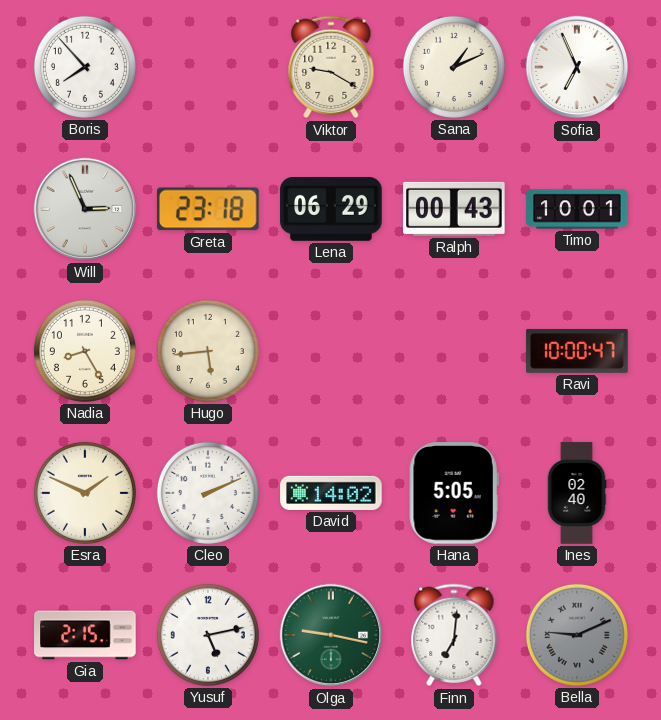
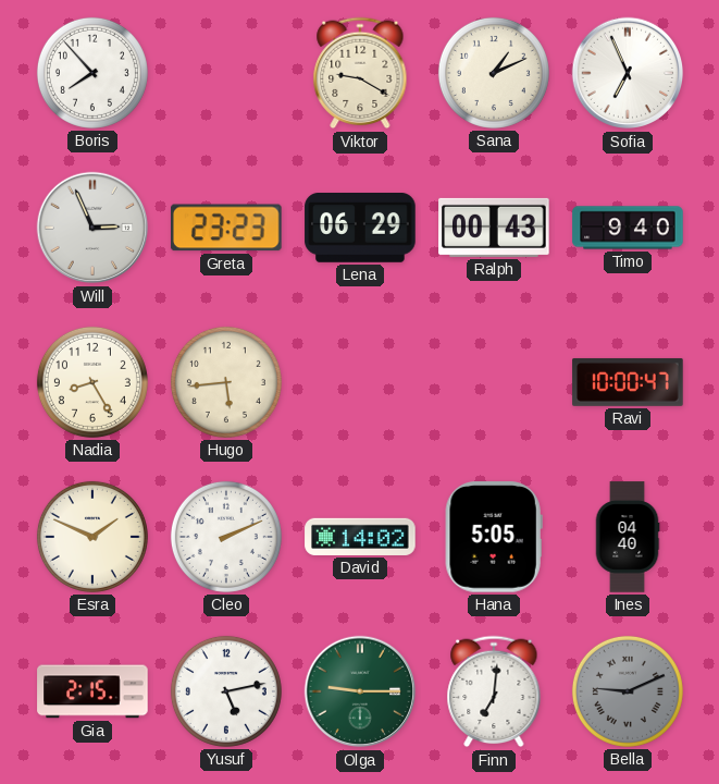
Greta: 23:18 -> 23:23 (226, 228)
Timo: 10:01 -> 9:40 (628, 228)
Ines: 02:40 -> 04:40 (628, 537)
Olga: 9:17 -> 9:15 (360, 691)
